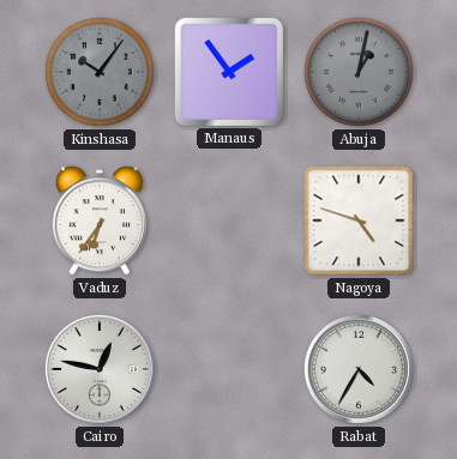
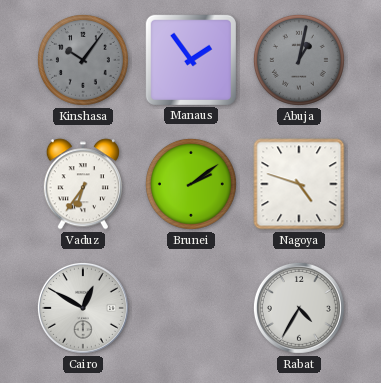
Brunei: none -> 2:09 (191, 184)
Cairo: 12:47 -> 12:50 (83, 308)
